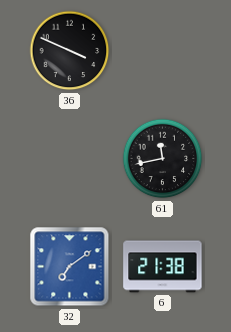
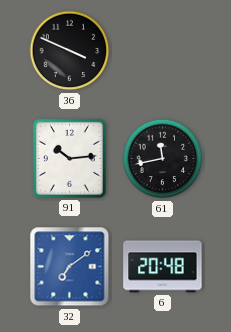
91: none -> 10:14 (69, 158)
6: 21:38 -> 20:48 (163, 267)
